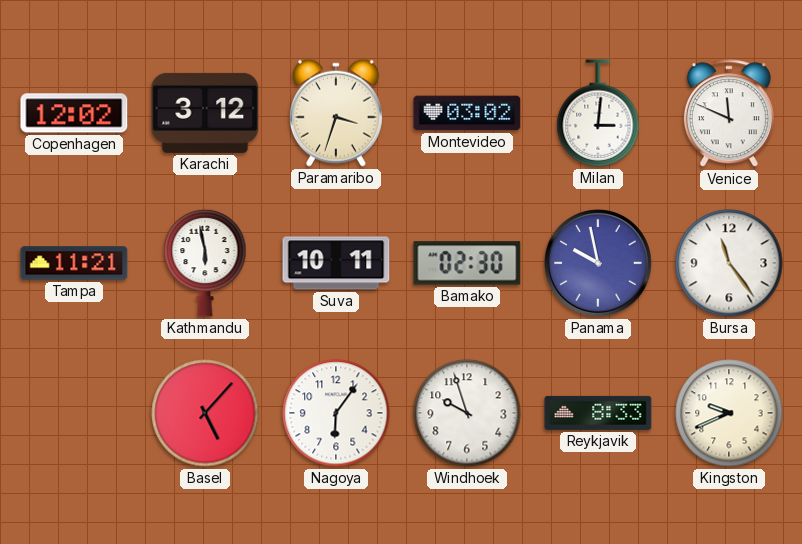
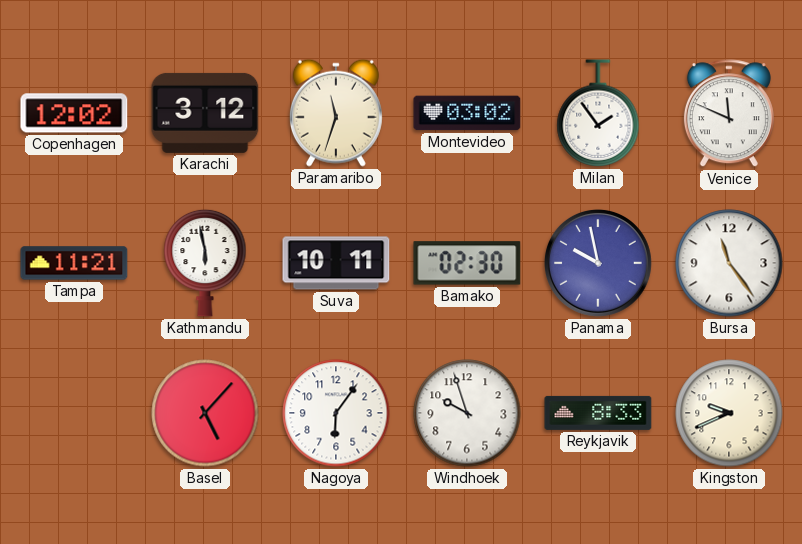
Paramaribo: 3:33 -> 11:33 (336, 113)
Milan: 3:01 -> 1:54 (598, 113)
